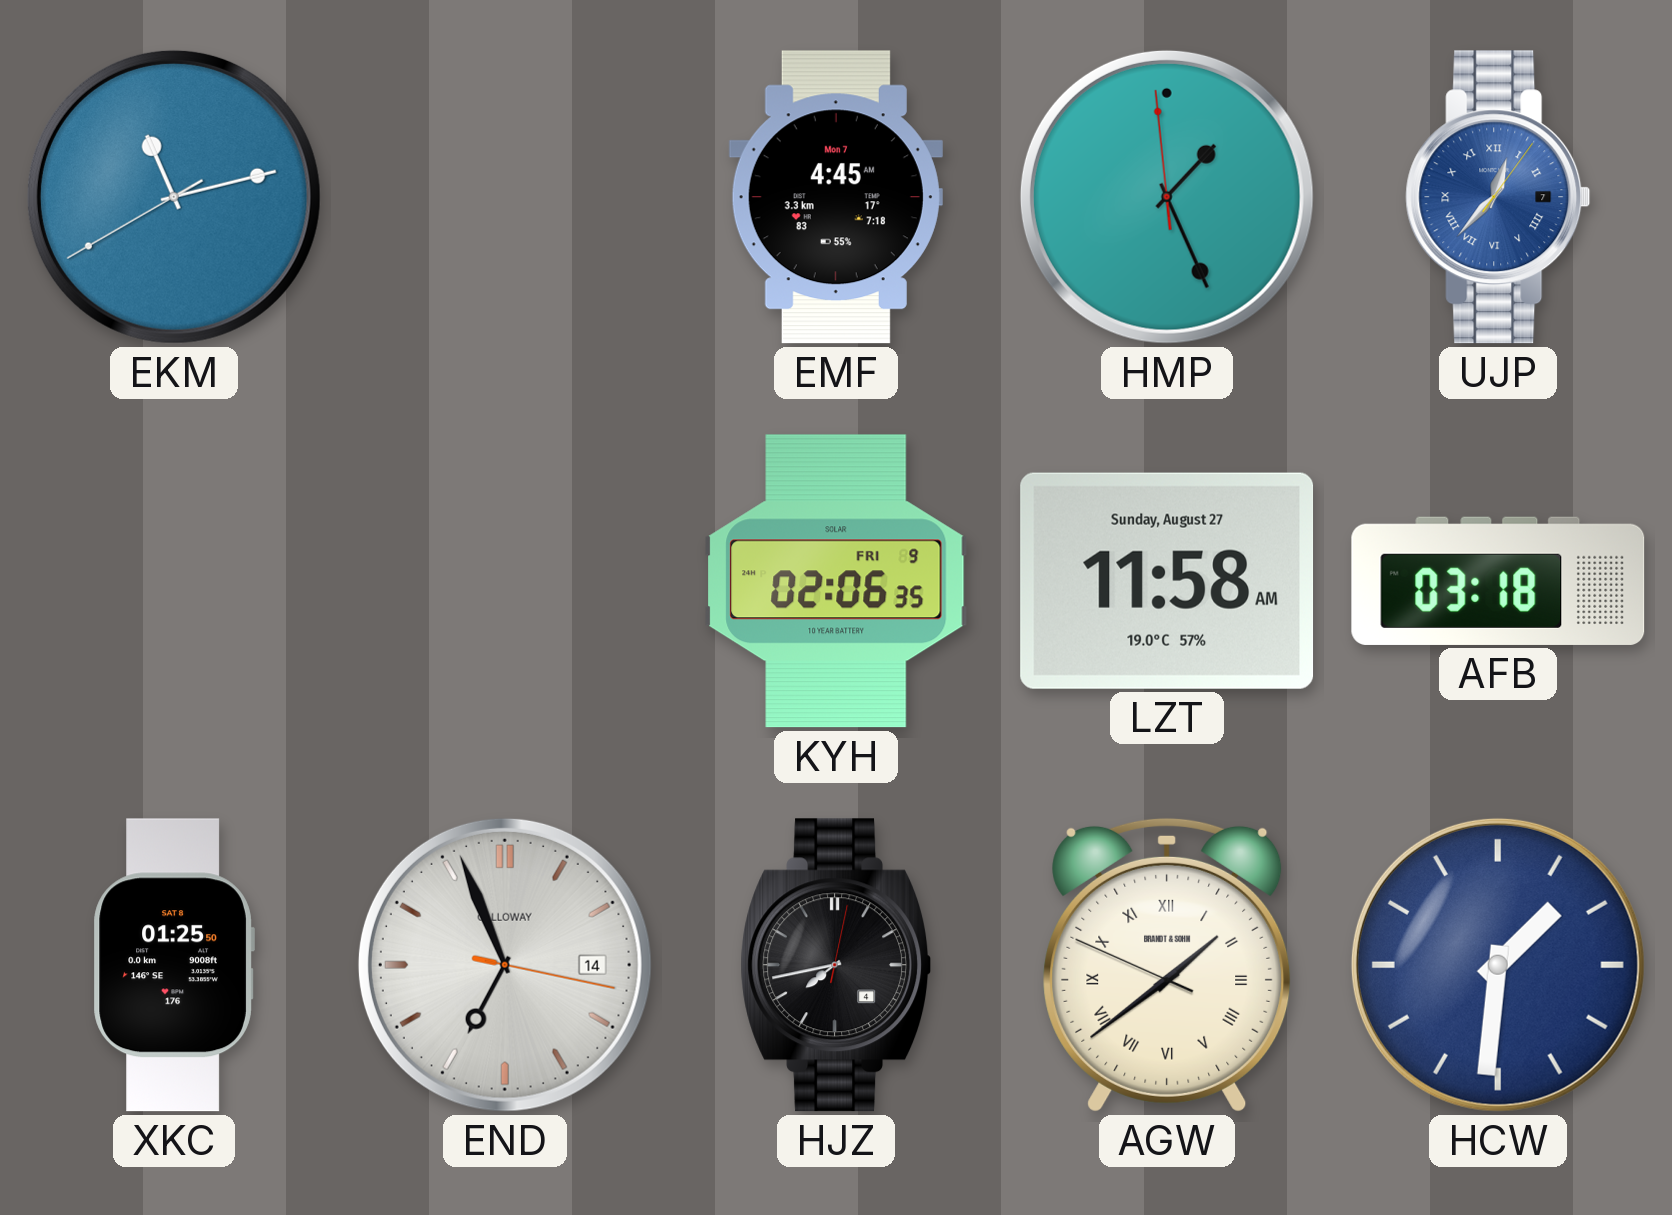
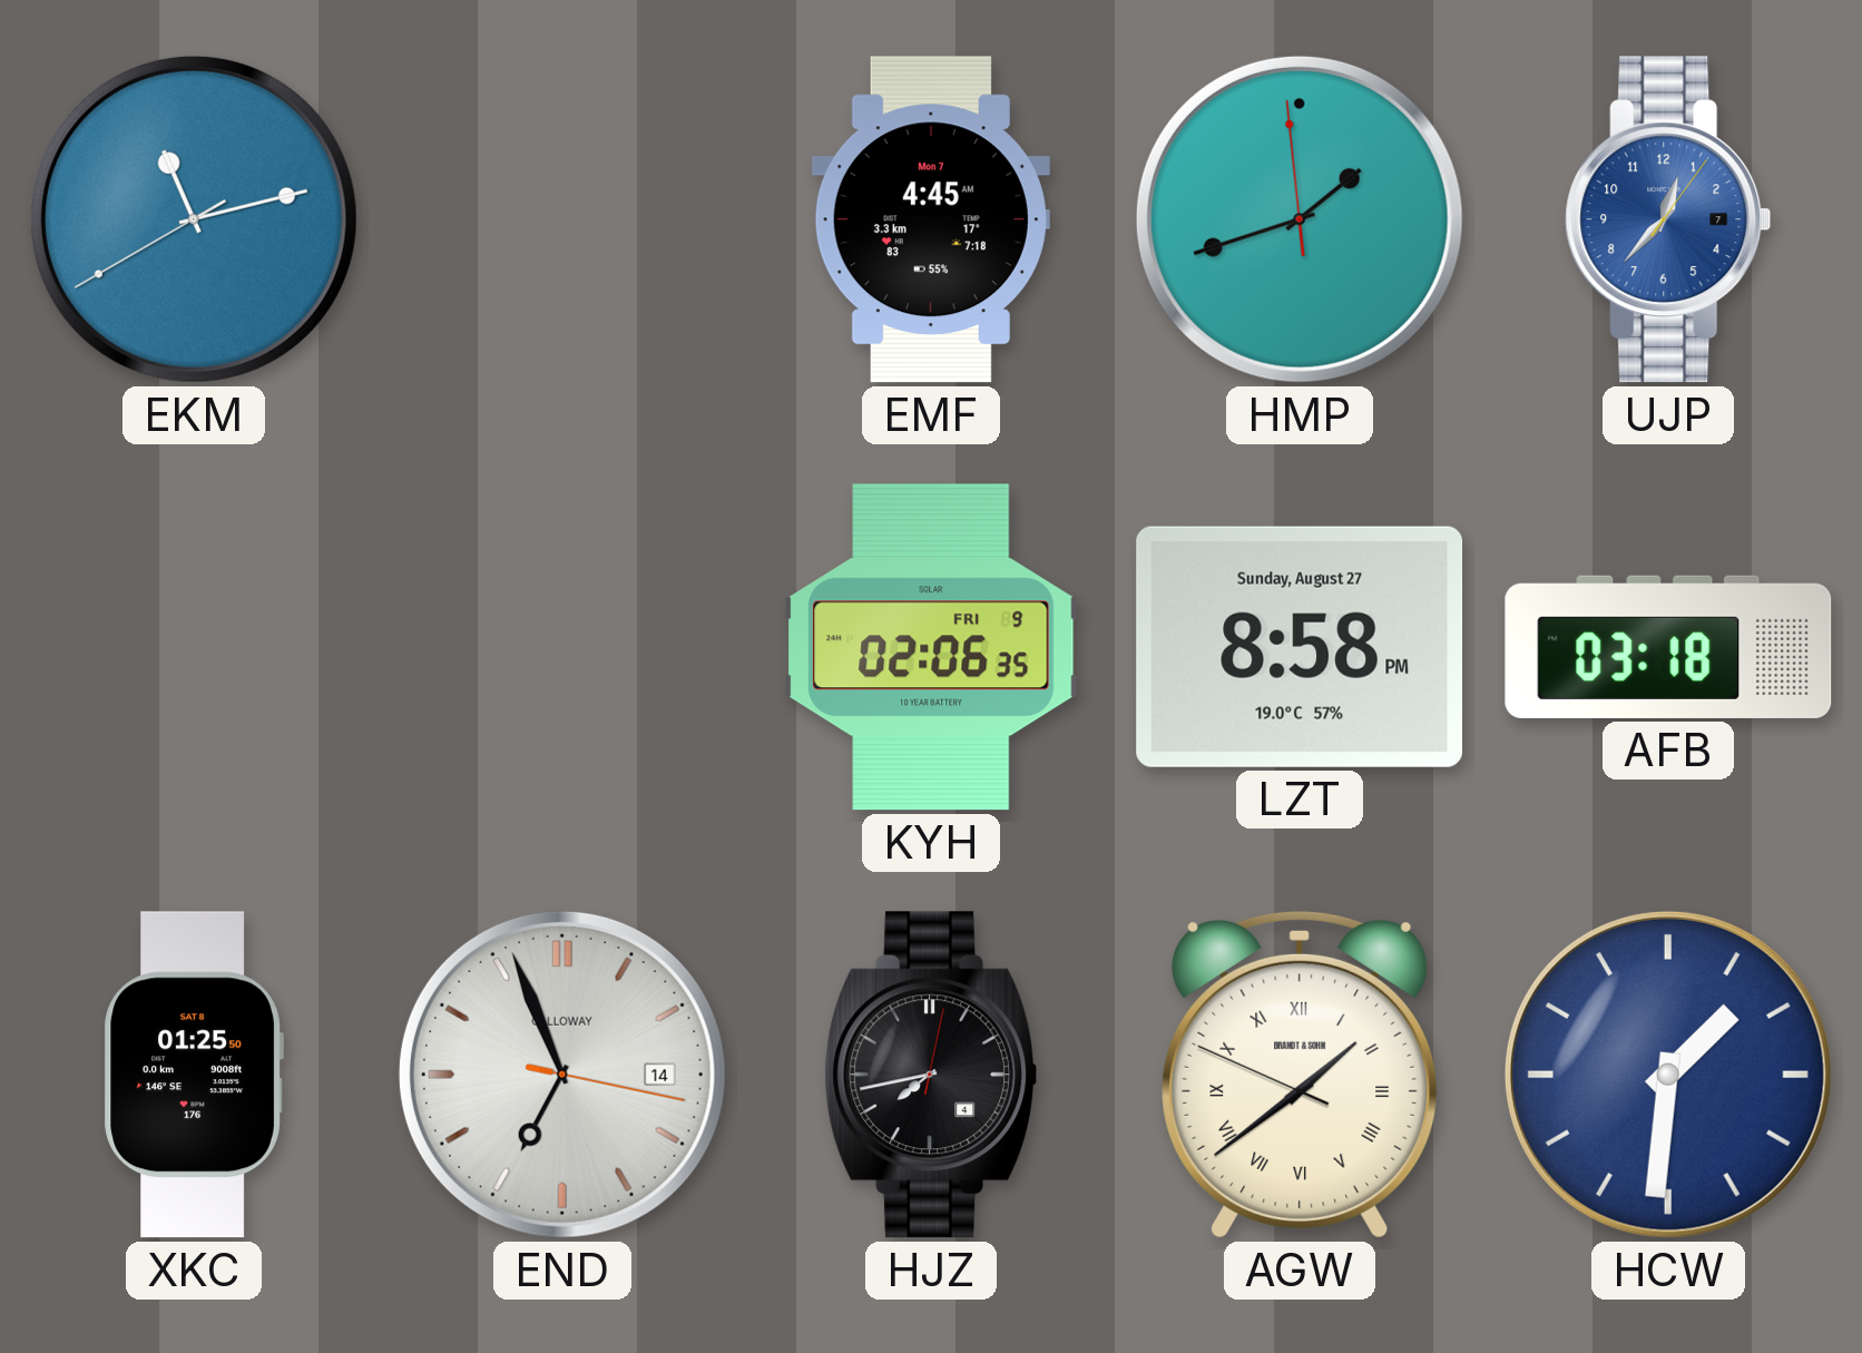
HMP: 1:25 -> 1:41 (1300, 219)
UJP numerals: Roman -> Arabic (1668, 219)
LZT: 11:58 -> 8:58 (1300, 647)
